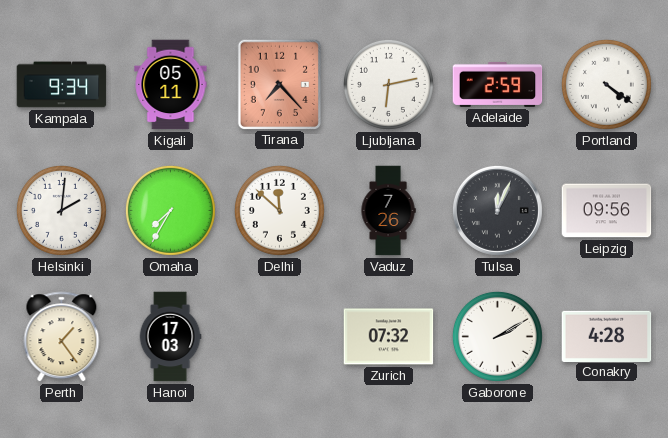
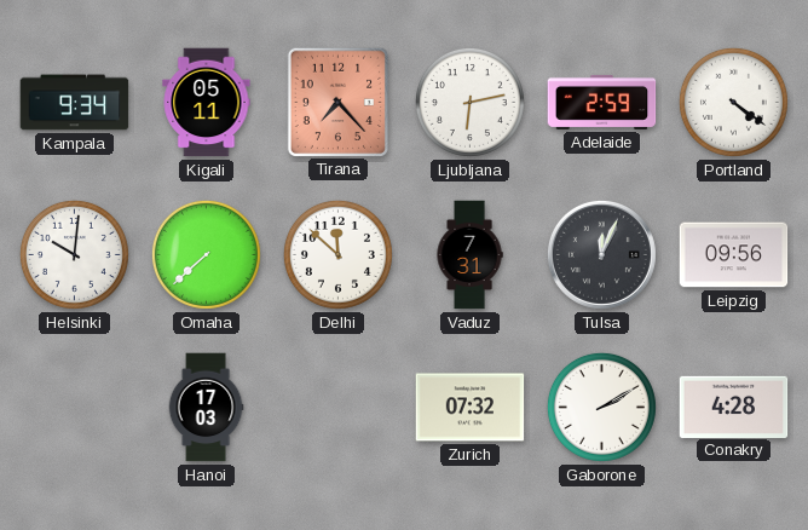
Helsinki: 2:01 -> 10:01 (74, 254)
Omaha: 7:35 -> 7:38 (206, 254)
Vaduz: 7:26 -> 7:31 (469, 255)
Perth: 1:24 -> none (62, 337)
